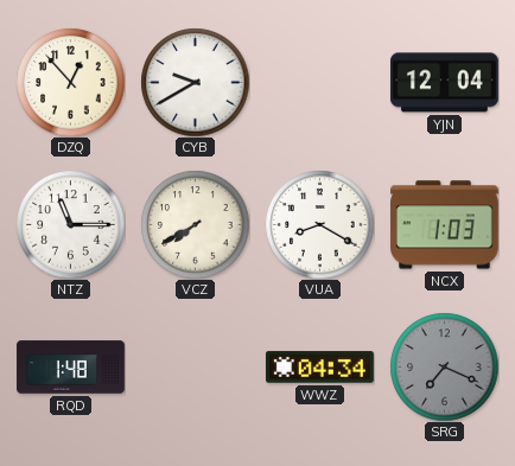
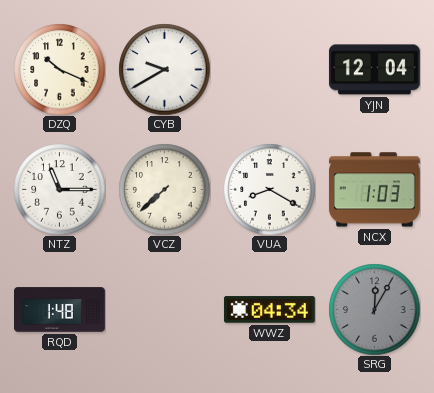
DZQ: 12:53 -> 10:19 (59, 69)
VCZ: 7:40 -> 7:38 (164, 189)
SRG: 7:19 -> 12:05 (374, 309)
